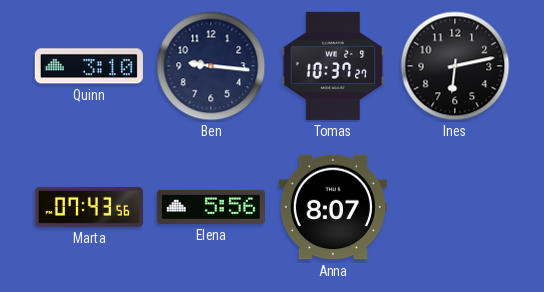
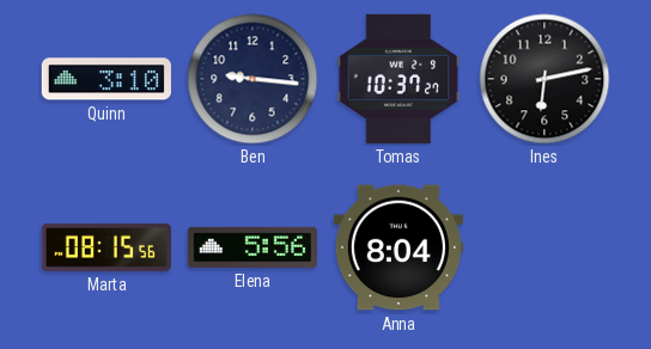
Marta: 07:43 -> 08:15 (107, 247)
Anna: 8:07 -> 8:04 (398, 247)
